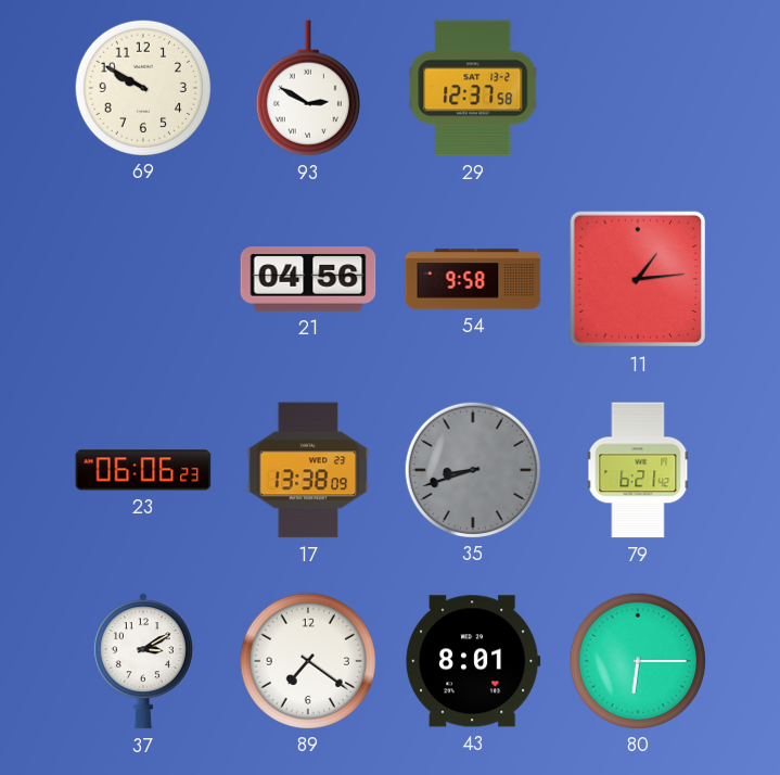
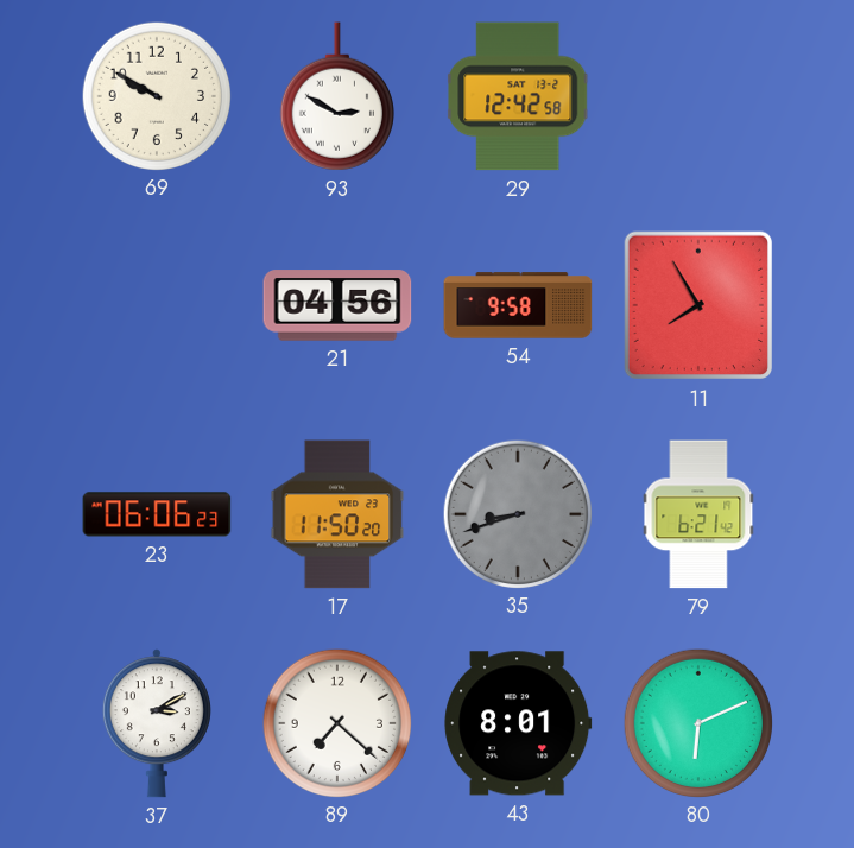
29: 12:37 -> 12:42 (519, 96)
11: 1:14 -> 7:55 (698, 305)
17: 13:38 -> 11:50 (337, 514)
89: 7:21 -> 7:22 (336, 722)
80: 6:15 -> 6:11 (697, 722)
